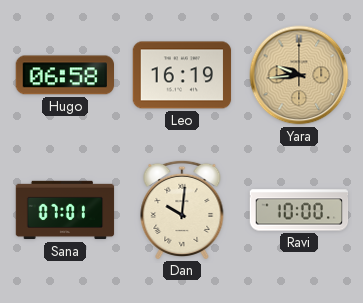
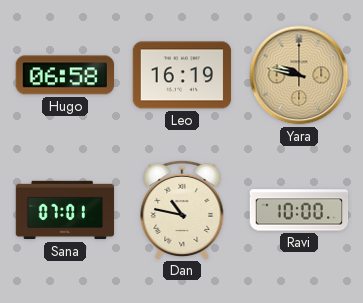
Yara: 9:44 -> 9:47 (299, 75)
Dan: 10:01 -> 10:47 (182, 209)
